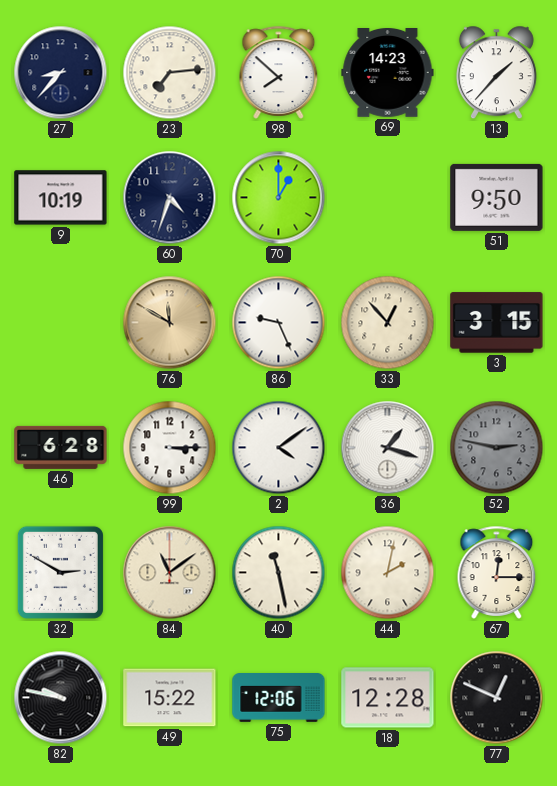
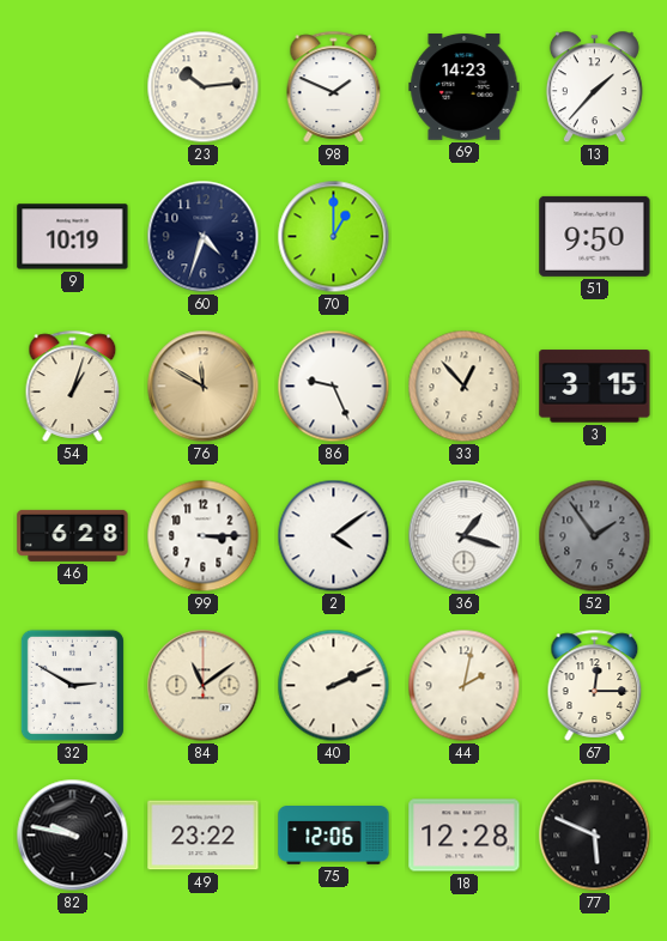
27: 8:37 -> none (61, 73)
23: 7:14 -> 10:14 (204, 87)
98: 7:52 -> 1:49 (334, 86)
54: none -> 1:03 (73, 385)
52: 2:47 -> 1:54 (595, 536)
40: 11:28 -> 2:11 (334, 686)
49: 15:22 -> 23:22 (204, 836)
77: 12:49 -> 5:49 (595, 836)
